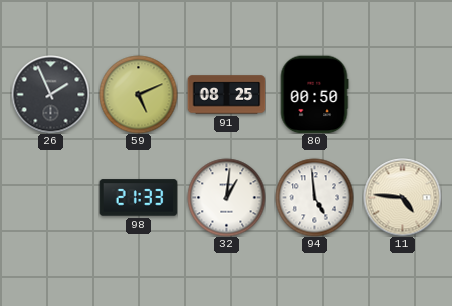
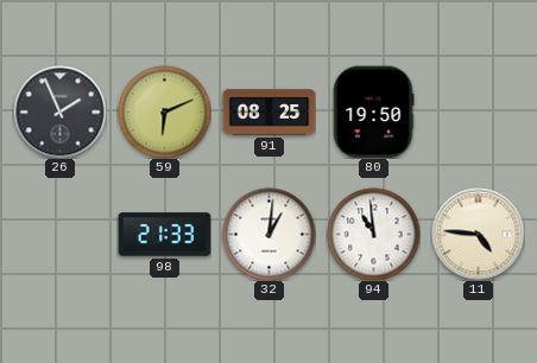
59: 5:11 -> 6:11 (164, 112)
80: 00:50 -> 19:50 (373, 112)
94: 4:59 -> 10:59 (373, 234)
